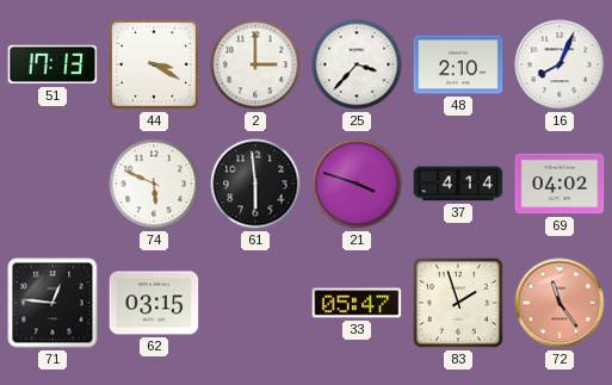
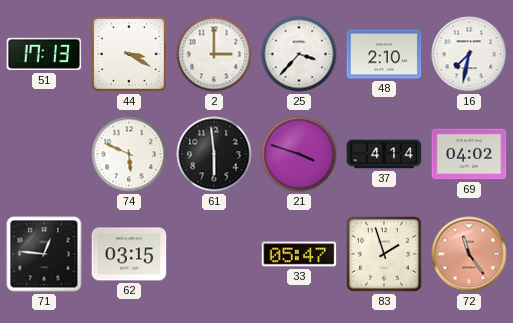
16: 8:04 -> 7:32 (469, 54)
